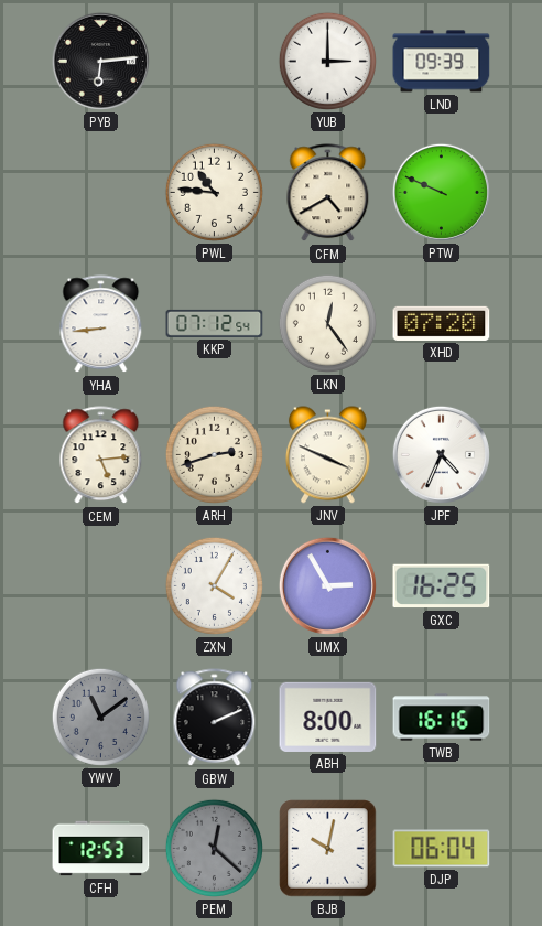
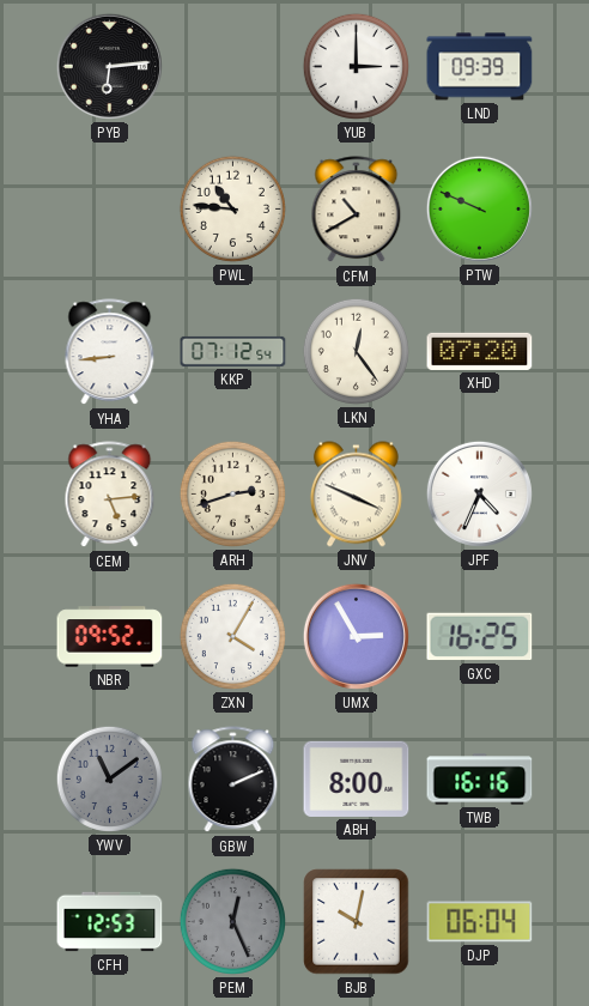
CFM: 4:40 -> 10:40 (357, 210)
NBR: none -> 09:52 (110, 637)
PEM: 12:22 -> 12:26 (232, 921)
